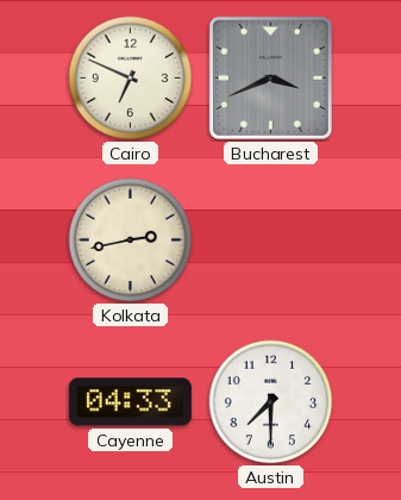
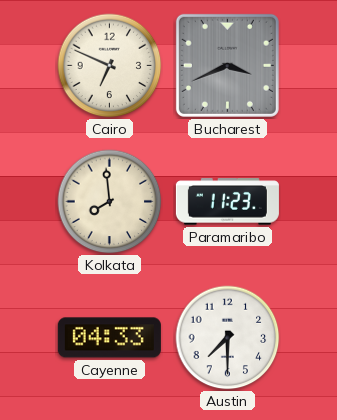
Kolkata: 2:43 -> 7:59 (110, 202)
Paramaribo: none -> 11:23 (227, 202)
